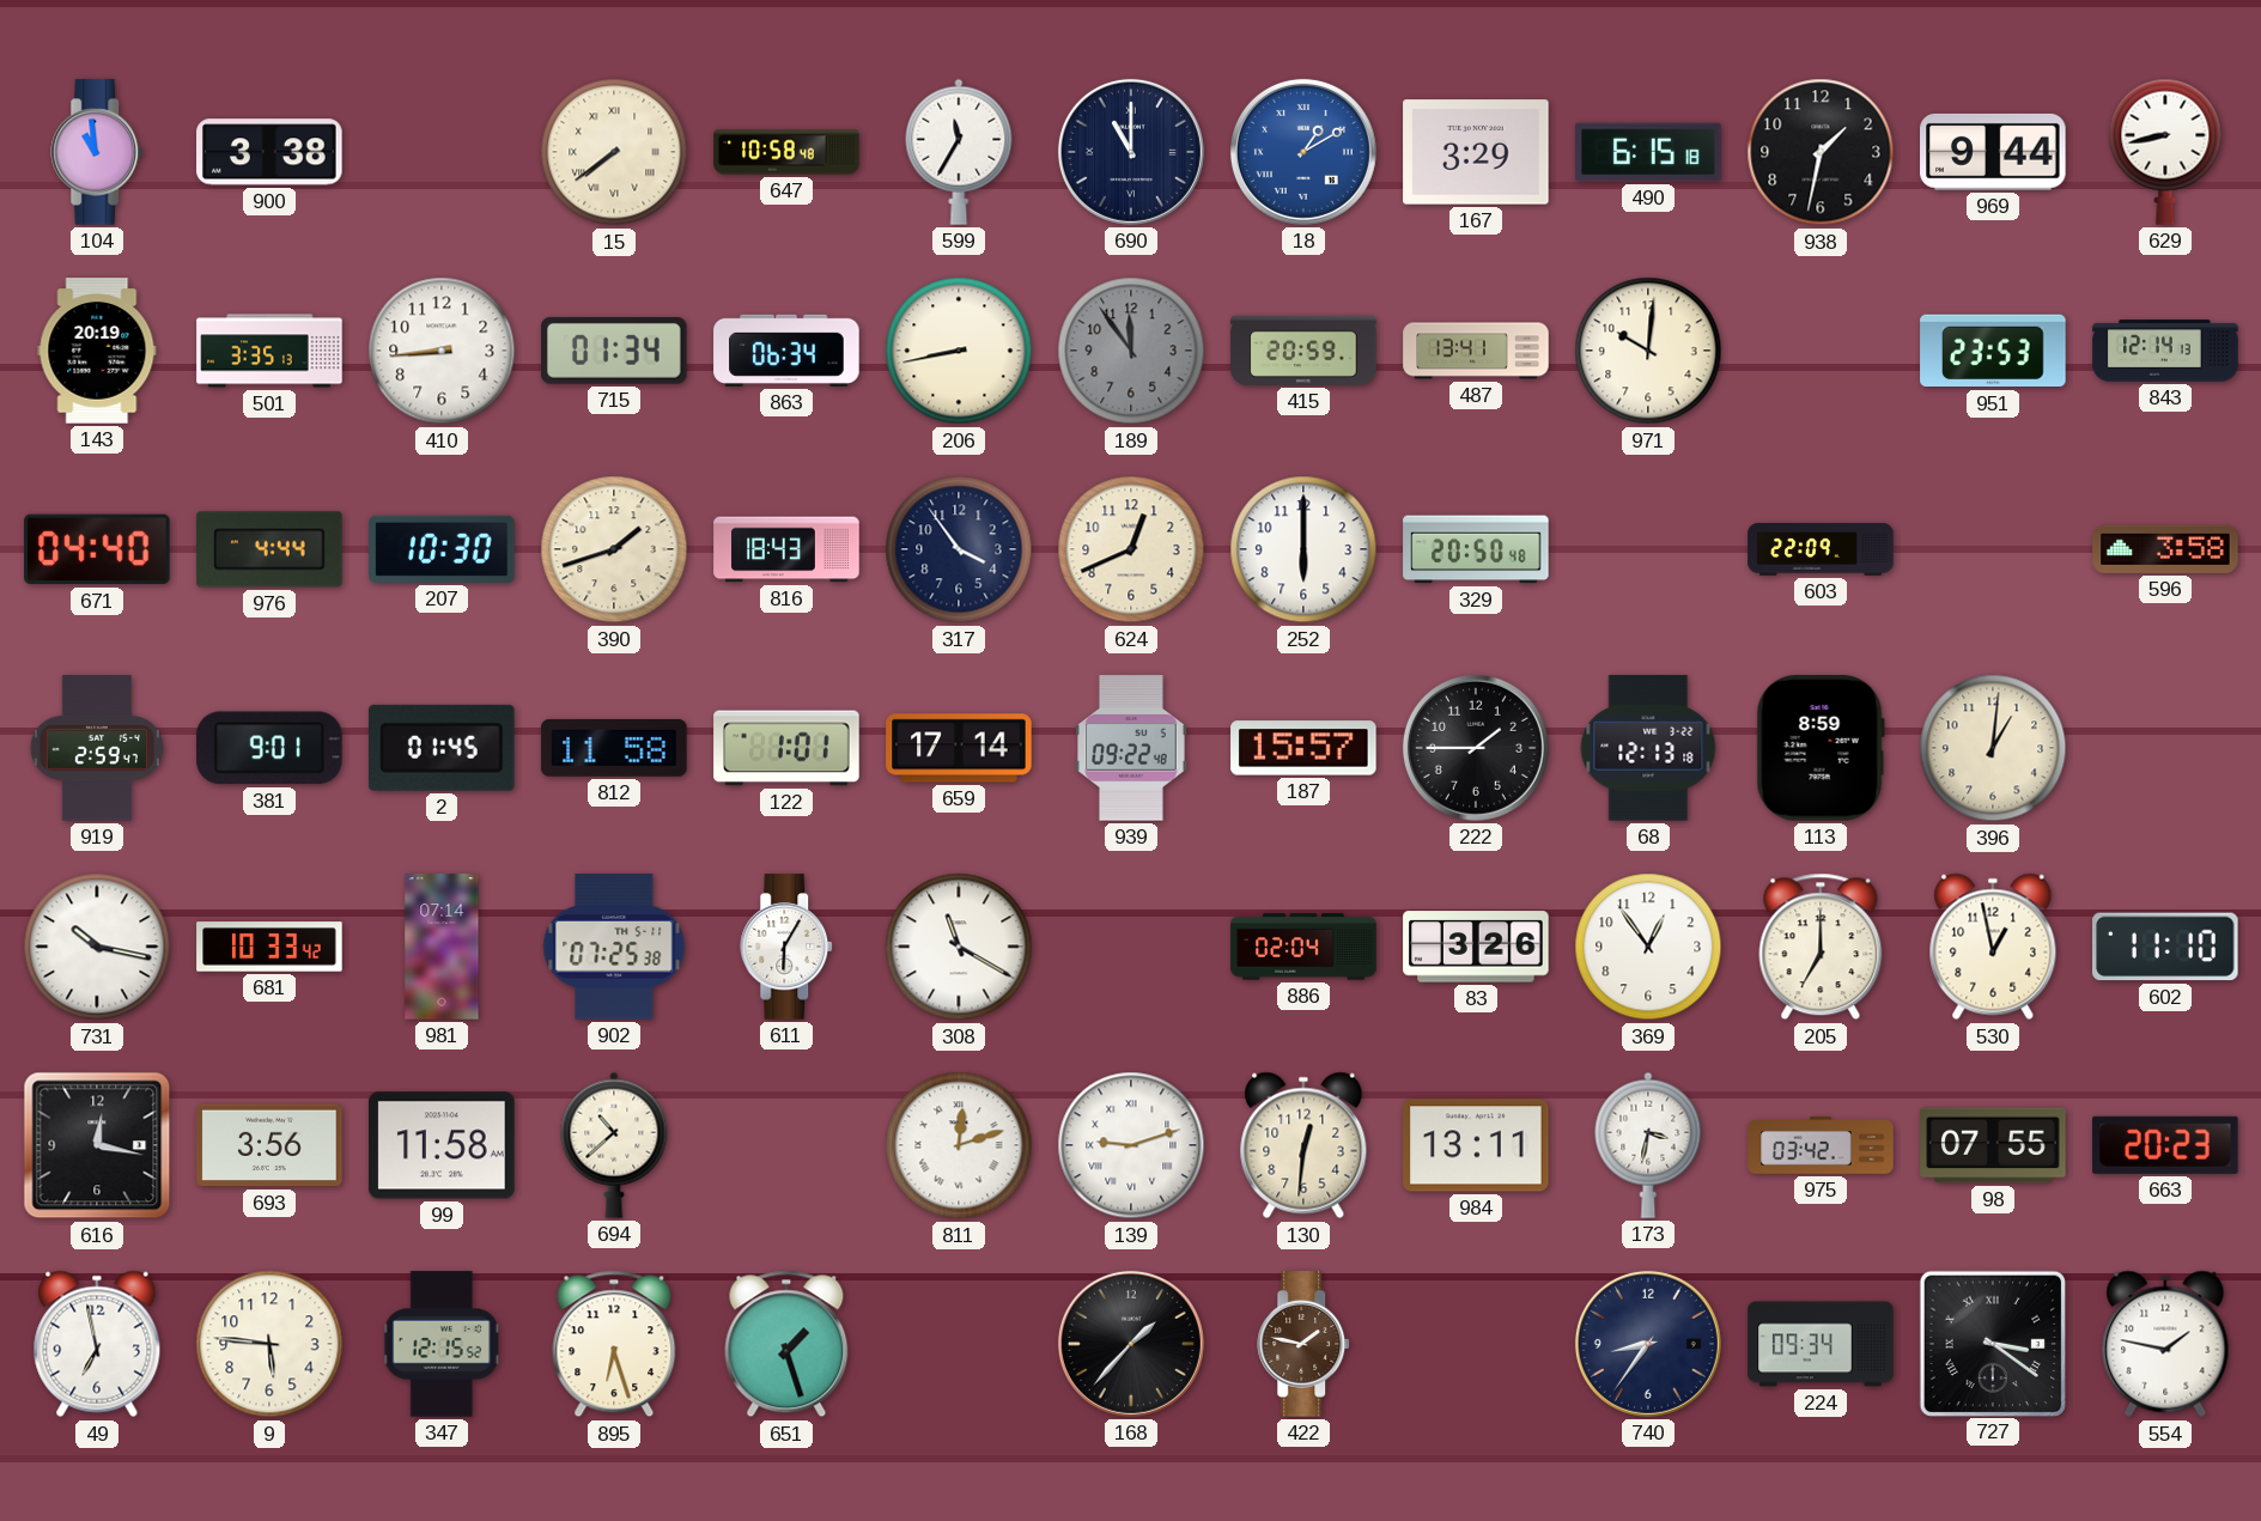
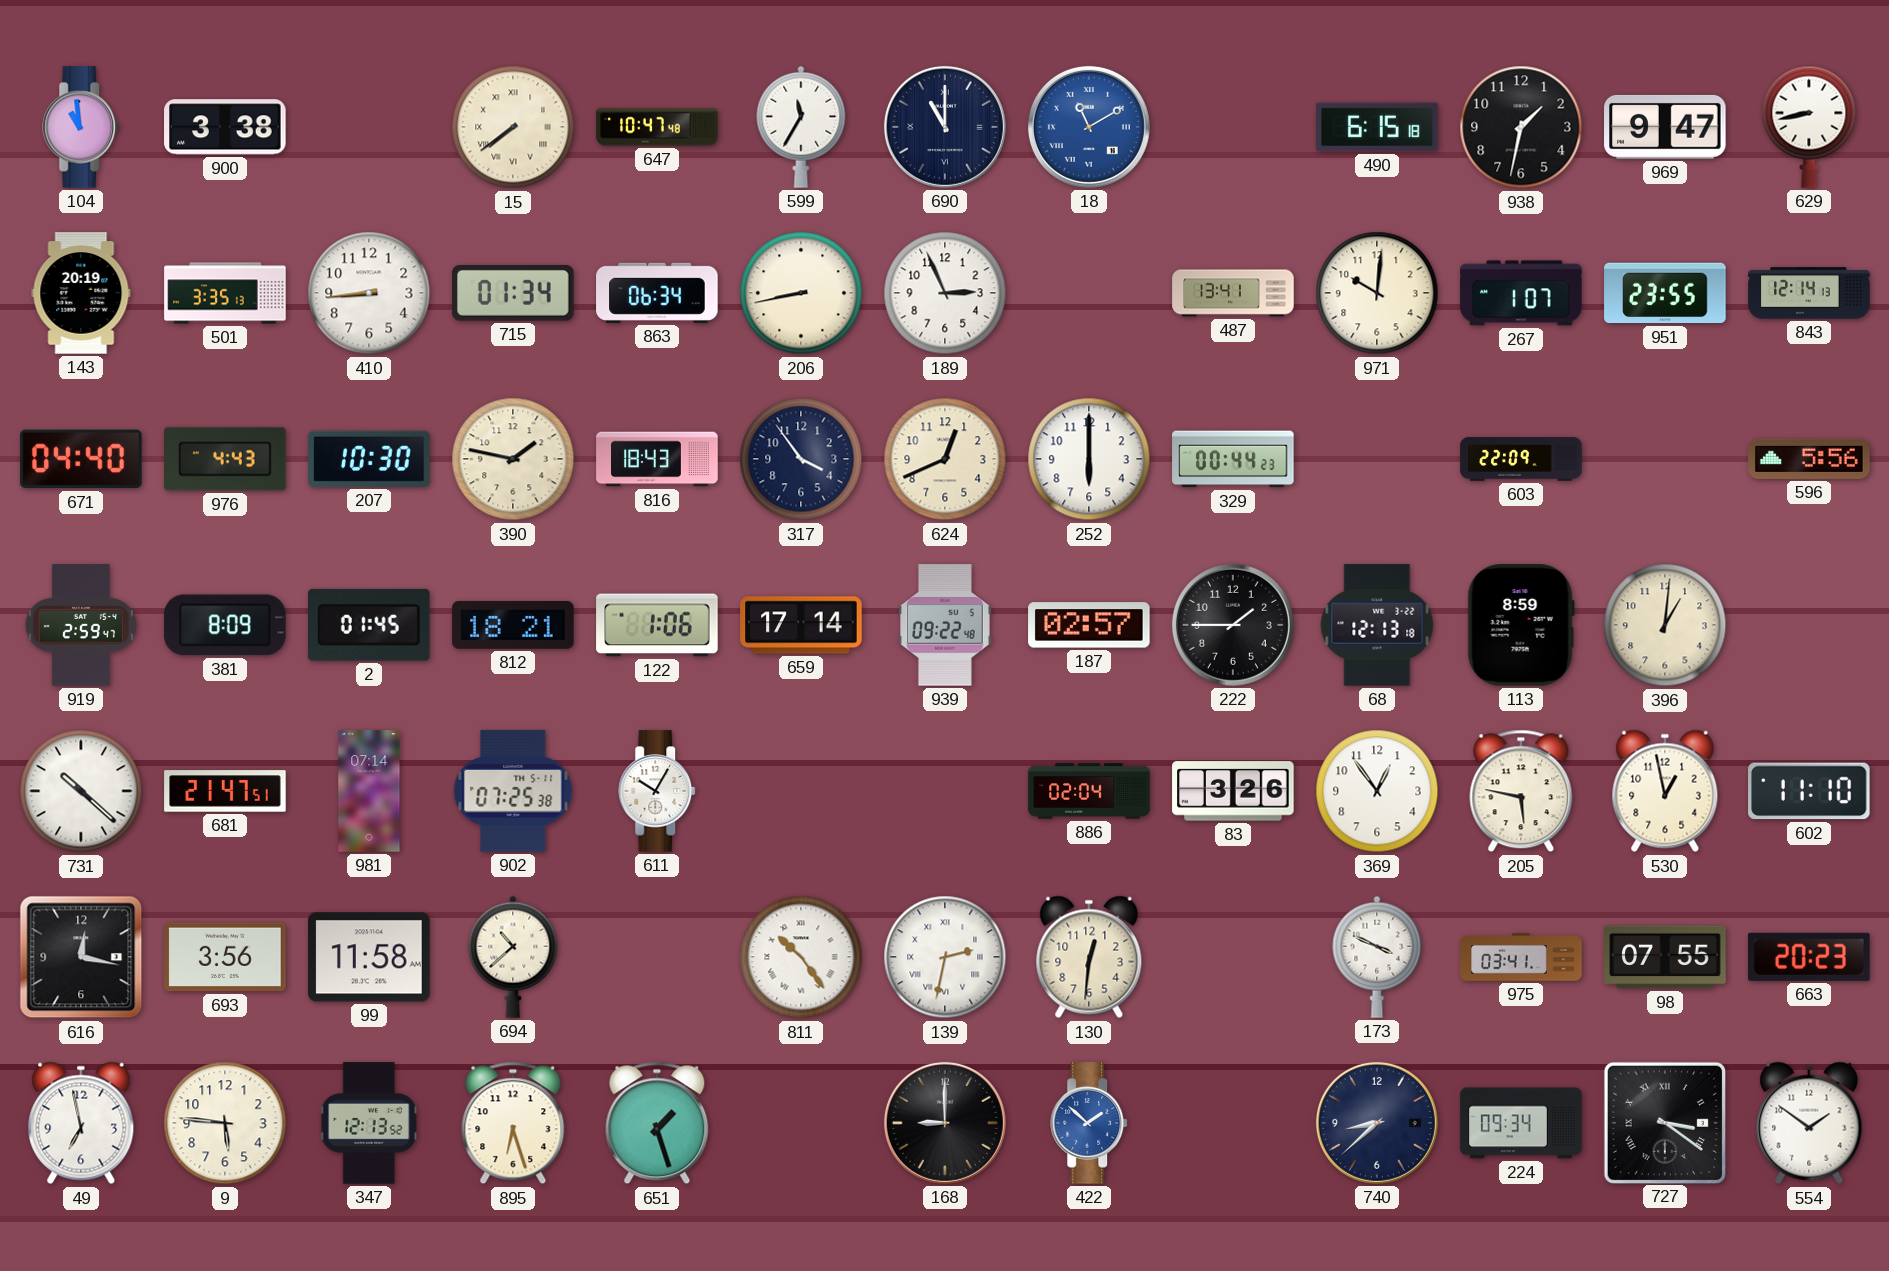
647: 10:58 -> 10:47 (657, 127)
18: 1:10 -> 11:10 (1089, 127)
167: 3:29 -> none (1476, 152)
969: 9:44 -> 9:47 (1665, 127)
189: 11:54 -> 2:56 (945, 293)
189 dial: grey -> white (945, 293)
415: 20:59 -> none (1303, 351)
267: none -> 1:07 (1521, 293)
951: 23:53 -> 23:55 (1665, 293)
976: 4:44 -> 4:43 (225, 459)
390: 1:42 -> 1:47 (513, 459)
329: 20:50 -> 00:44 (1233, 459)
596: 3:58 -> 5:56 (1809, 459)
381: 9:01 -> 8:09 (225, 625)
812: 11:58 -> 18:21 (513, 625)
122: 1:01 -> 1:06 (657, 625)
187: 15:57 -> 02:57 (1089, 625)
731: 10:17 -> 10:22 (81, 791)
681: 10:33 -> 21:47 (225, 791)
611: 6:05 -> 10:05 (658, 791)
308: 11:20 -> none (959, 947)
205: 7:00 -> 5:47 (1521, 791)
811: 12:12 -> 10:24 (801, 957)
139: 9:12 -> 2:32 (945, 957)
984: 13:11 -> none (1476, 1145)
173: 3:32 -> 3:49 (1377, 957)
975: 03:42 -> 03:41 (1521, 957)
347: 12:15 -> 12:13 (369, 1123)
168: 1:37 -> 9:00 (945, 1123)
422: 1:47 -> 1:52 (1090, 1123)
422 dial: brown -> blue (1090, 1123)
740: 8:36 -> 8:38 (1377, 1123)
554: 1:47 -> 1:51 (1809, 1123)
